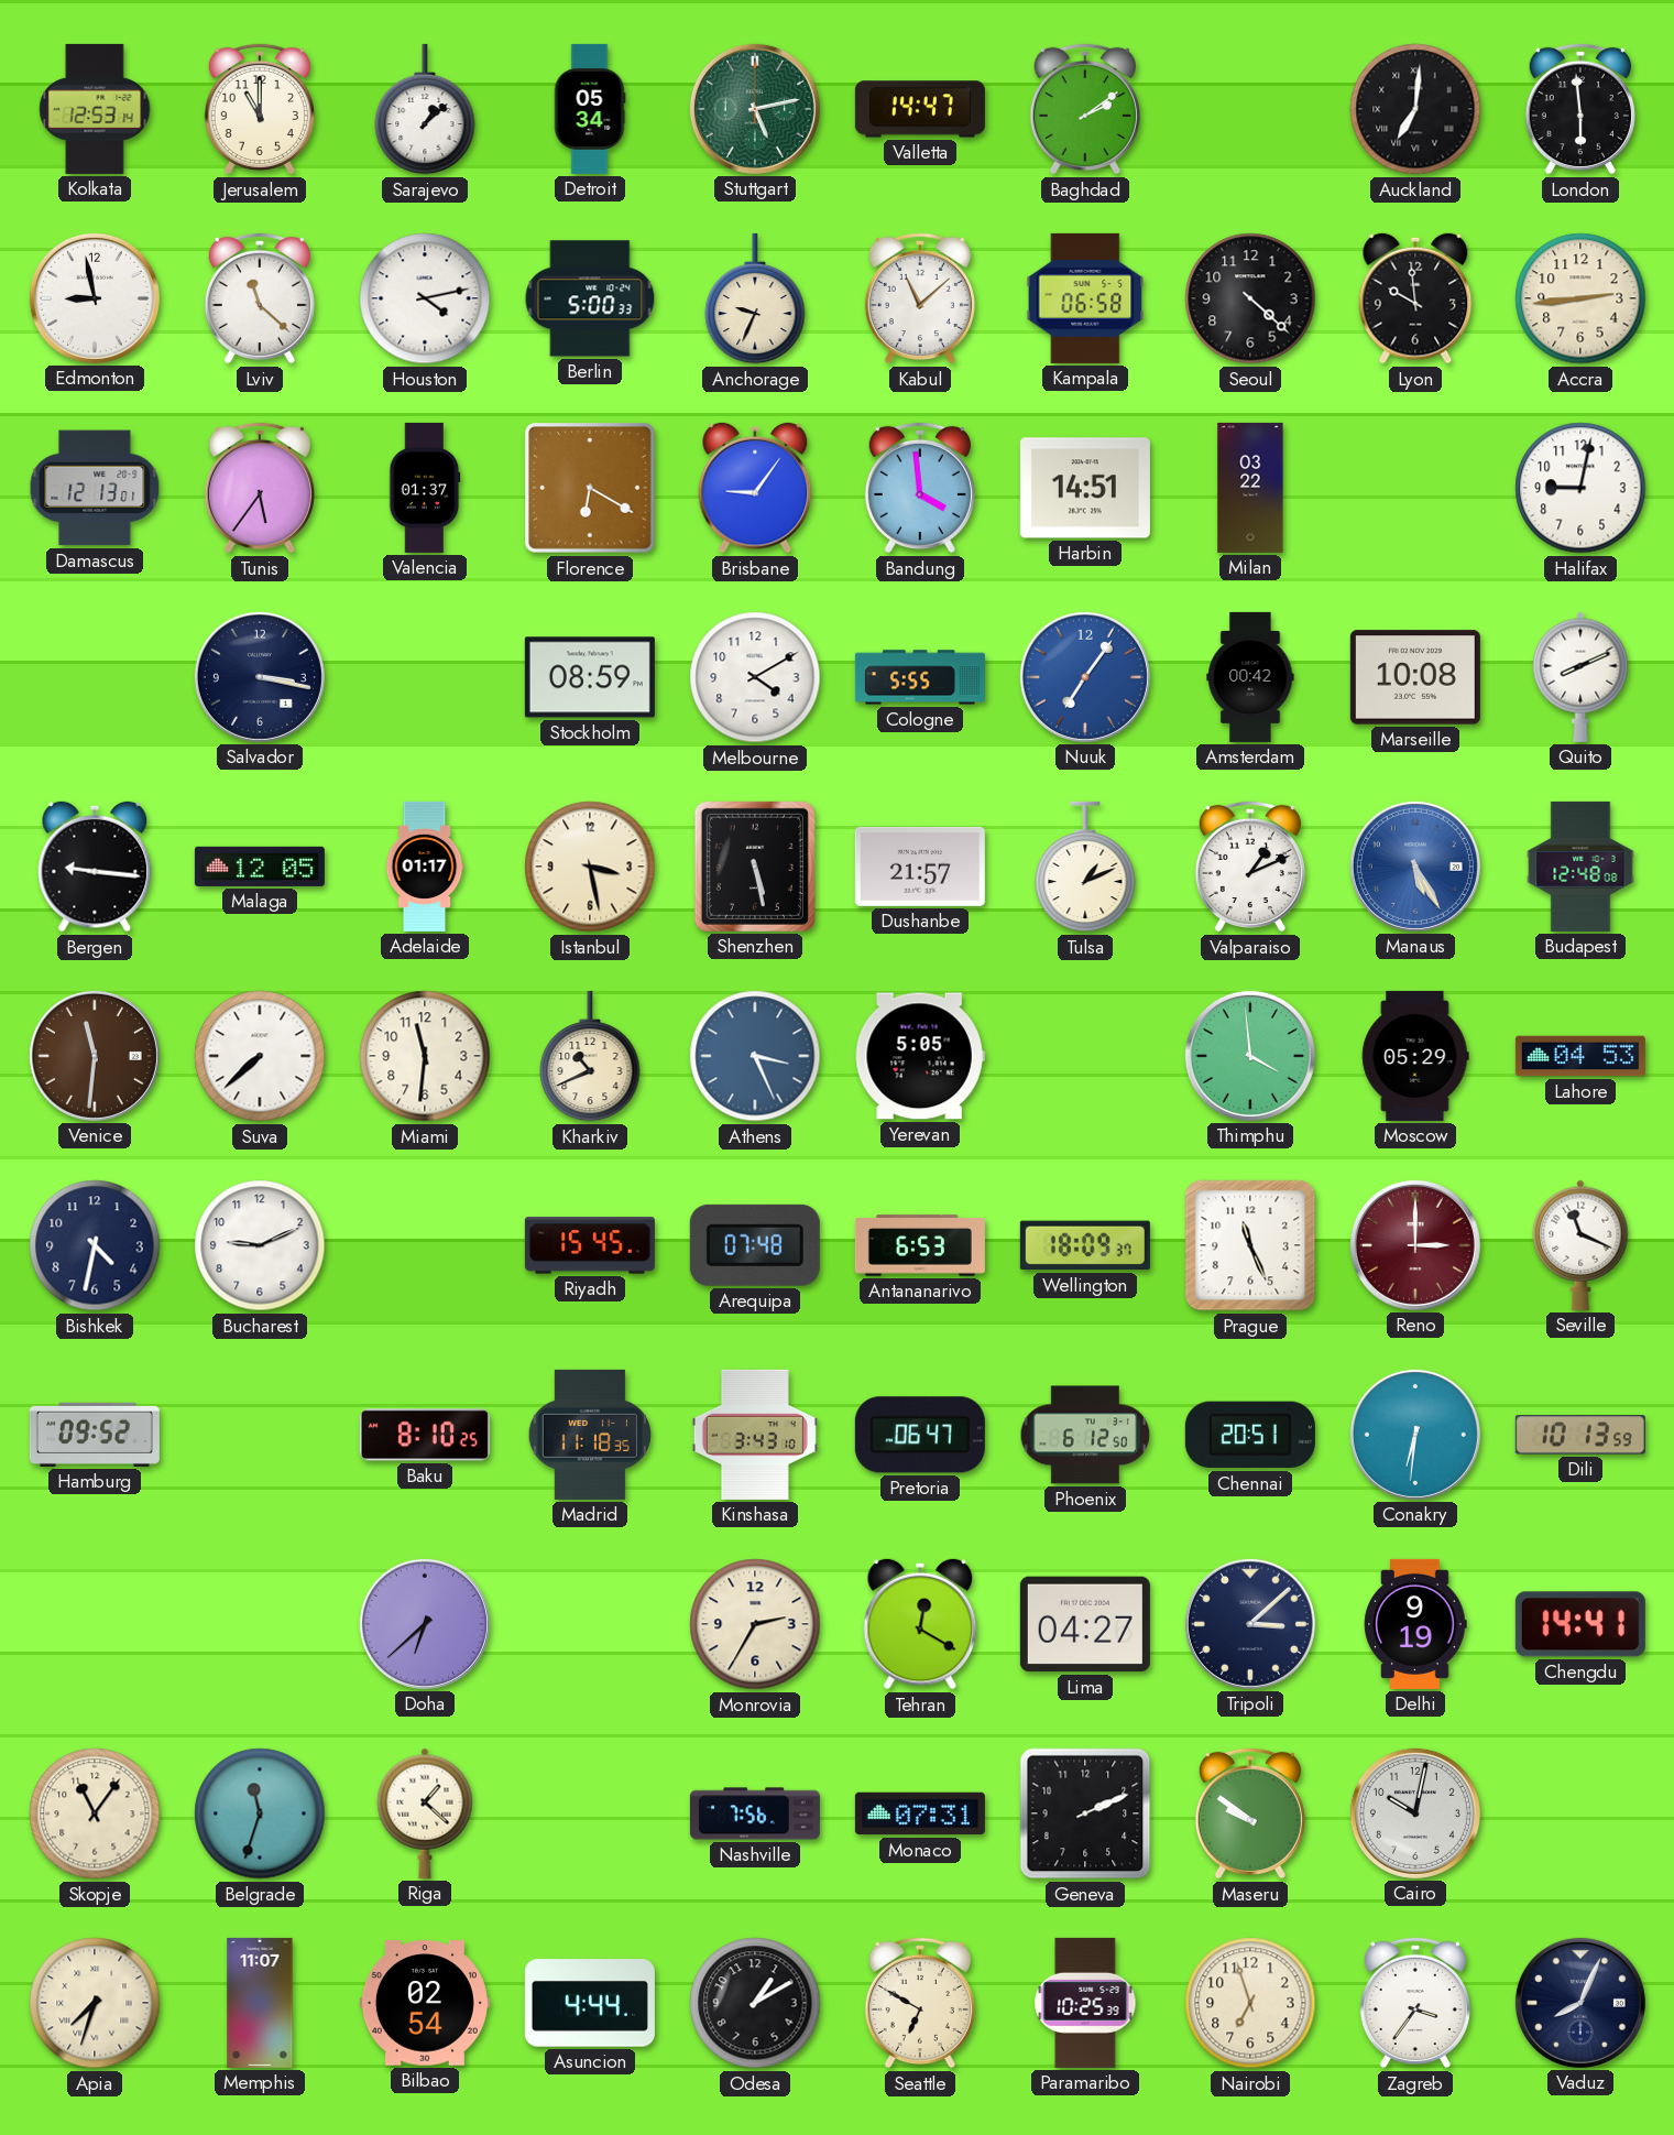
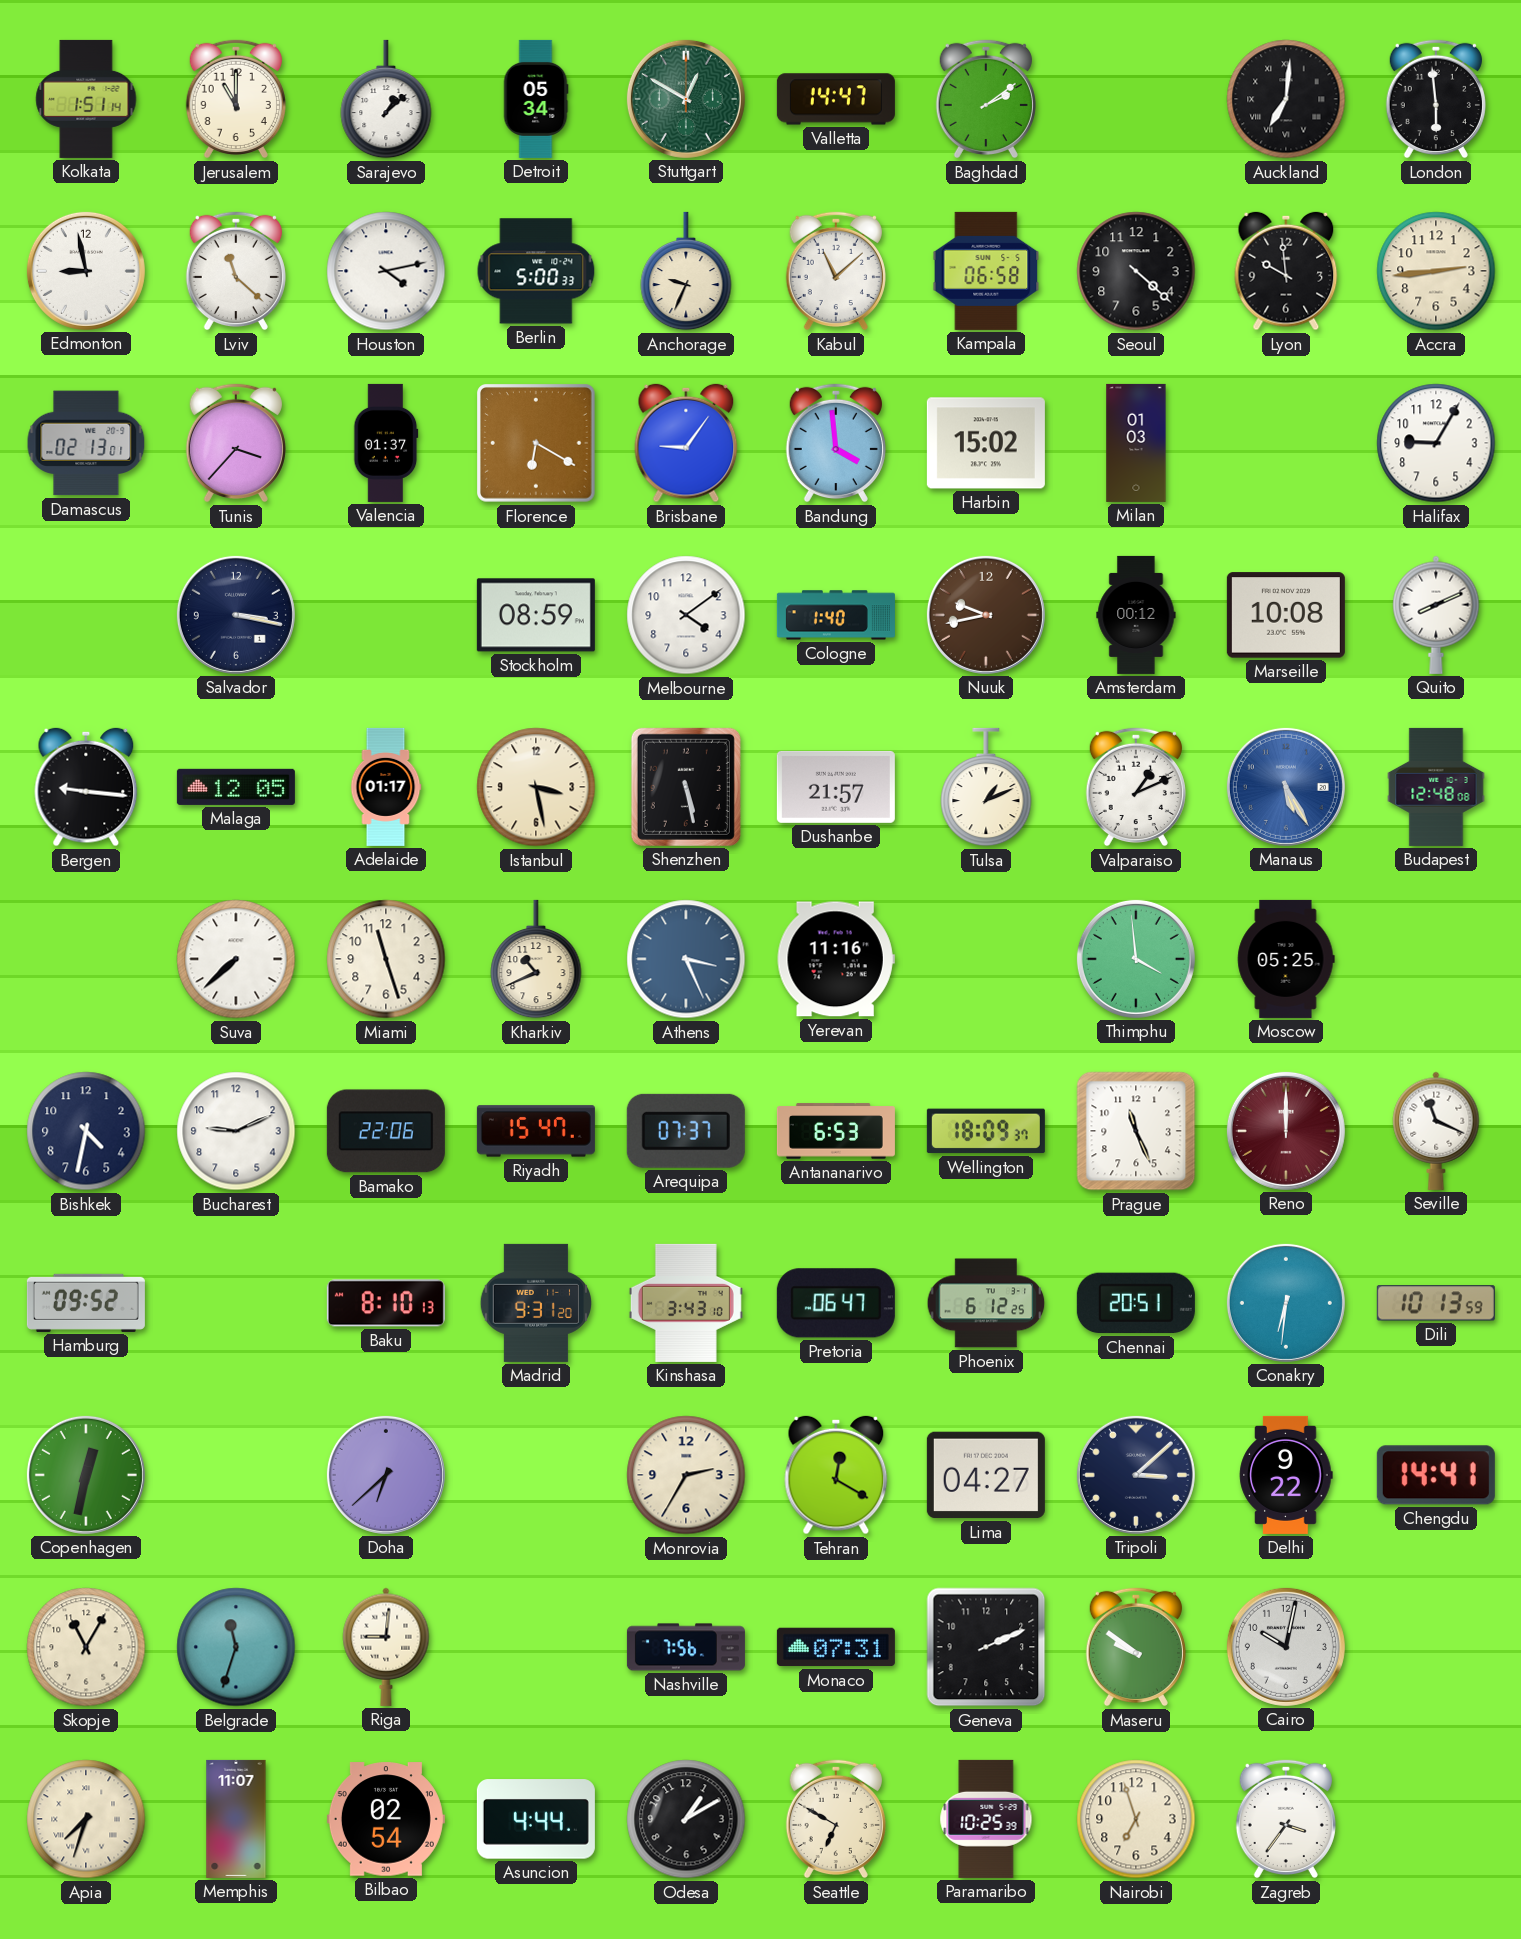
Kolkata: 12:53 -> 1:51 (86, 99)
Stuttgart: 5:13 -> 12:50 (686, 99)
Damascus: 12:13 -> 02:13 (86, 443)
Tunis: 5:36 -> 3:37 (236, 443)
Harbin: 14:51 -> 15:02 (986, 443)
Milan: 03:22 -> 01:03 (1136, 443)
Halifax: 9:02 -> 9:05 (1436, 443)
Melbourne: 4:10 -> 4:09 (686, 615)
Cologne: 5:55 -> 1:40 (836, 615)
Nuuk: 7:06 -> 9:43 (986, 615)
Nuuk dial: blue -> brown (986, 615)
Amsterdam: 00:42 -> 00:12 (1136, 615)
Venice: 11:31 -> none (95, 1056)
Miami: 11:31 -> 11:27 (386, 959)
Yerevan: 5:05 -> 11:16 (836, 959)
Moscow: 05:29 -> 05:25 (1286, 959)
Lahore: 04:53 -> none (1580, 1056)
Bamako: none -> 22:06 (386, 1131)
Riyadh: 15:45 -> 15:47 (536, 1131)
Arequipa: 07:48 -> 07:37 (686, 1131)
Reno: 3:00 -> 12:00 (1286, 1131)
Baku: 8:10:25 -> 8:10:13 (386, 1303)
Madrid: 11:18 -> 9:31 (536, 1303)
Phoenix: 6:12:50 -> 6:12:25 (986, 1303)
Copenhagen: none -> 12:32 (86, 1475)
Delhi: 9:19 -> 9:22 (1286, 1475)
Skopje: 11:06 -> 11:05 (86, 1647)
Riga: 1:22 -> 9:01 (386, 1647)
Vaduz: 8:04 -> none (1580, 2003)
